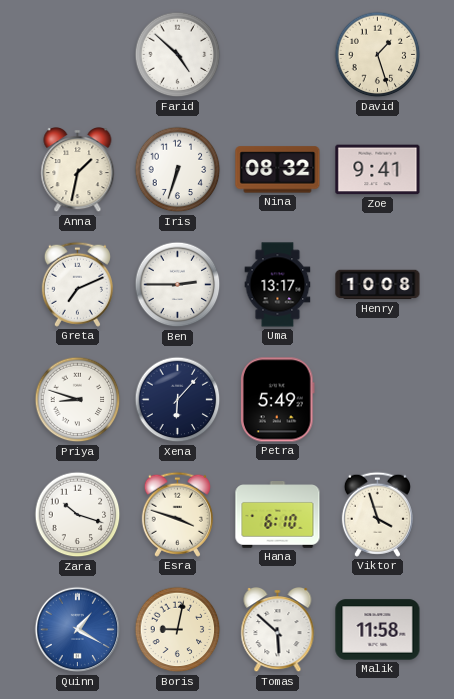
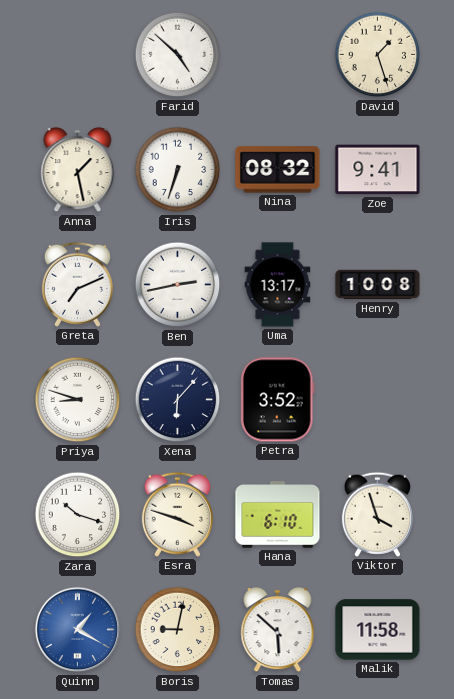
Anna: 1:32 -> 1:28 (78, 171)
Ben: 2:45 -> 2:43 (178, 285)
Petra: 5:49 -> 3:52 (278, 400)
